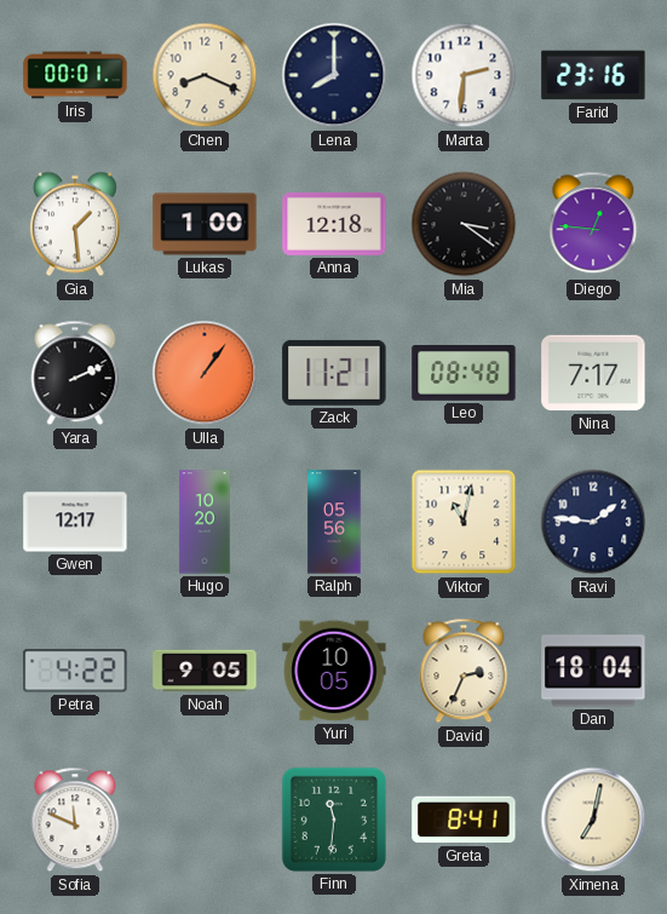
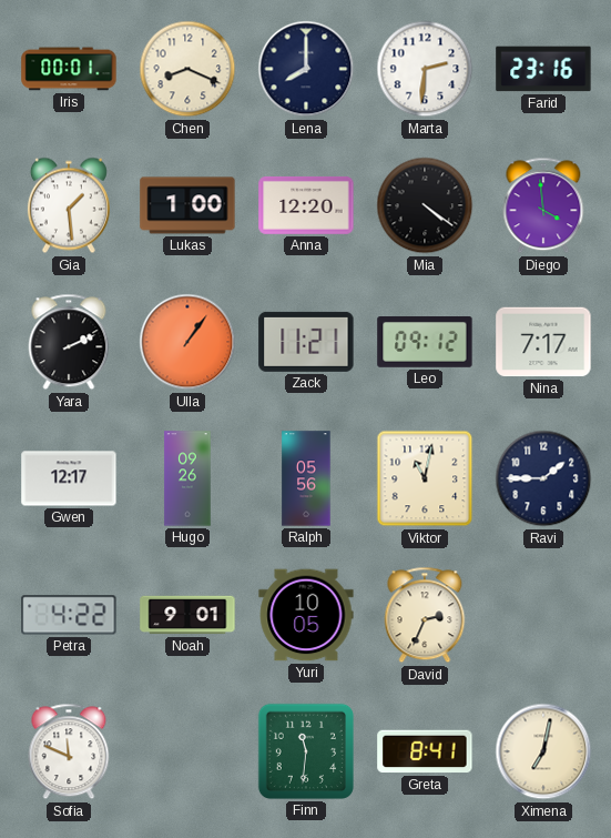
Anna: 12:18 -> 12:20 (306, 205)
Mia: 3:21 -> 4:21 (425, 205)
Diego: 12:46 -> 3:59 (543, 205)
Leo: 08:48 -> 09:12 (425, 343)
Hugo: 10:20 -> 09:26 (187, 478)
Ravi: 1:46 -> 1:45 (543, 478)
Noah: 9:05 -> 9:01 (187, 615)
Dan: 18:04 -> none (593, 671)
